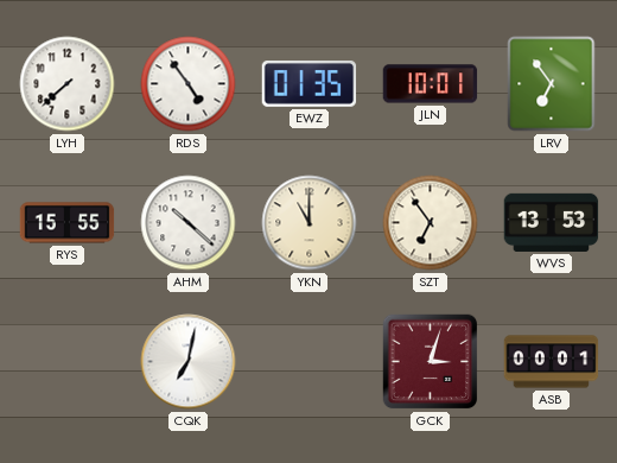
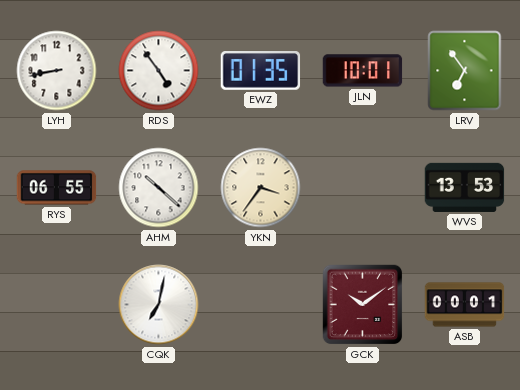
LYH: 7:38 -> 8:43 (57, 71)
RYS: 15:55 -> 06:55 (57, 188)
YKN: 11:00 -> 3:36 (261, 188)
SZT: 6:54 -> none (431, 223)
GCK: 3:03 -> 10:09 (363, 305)
